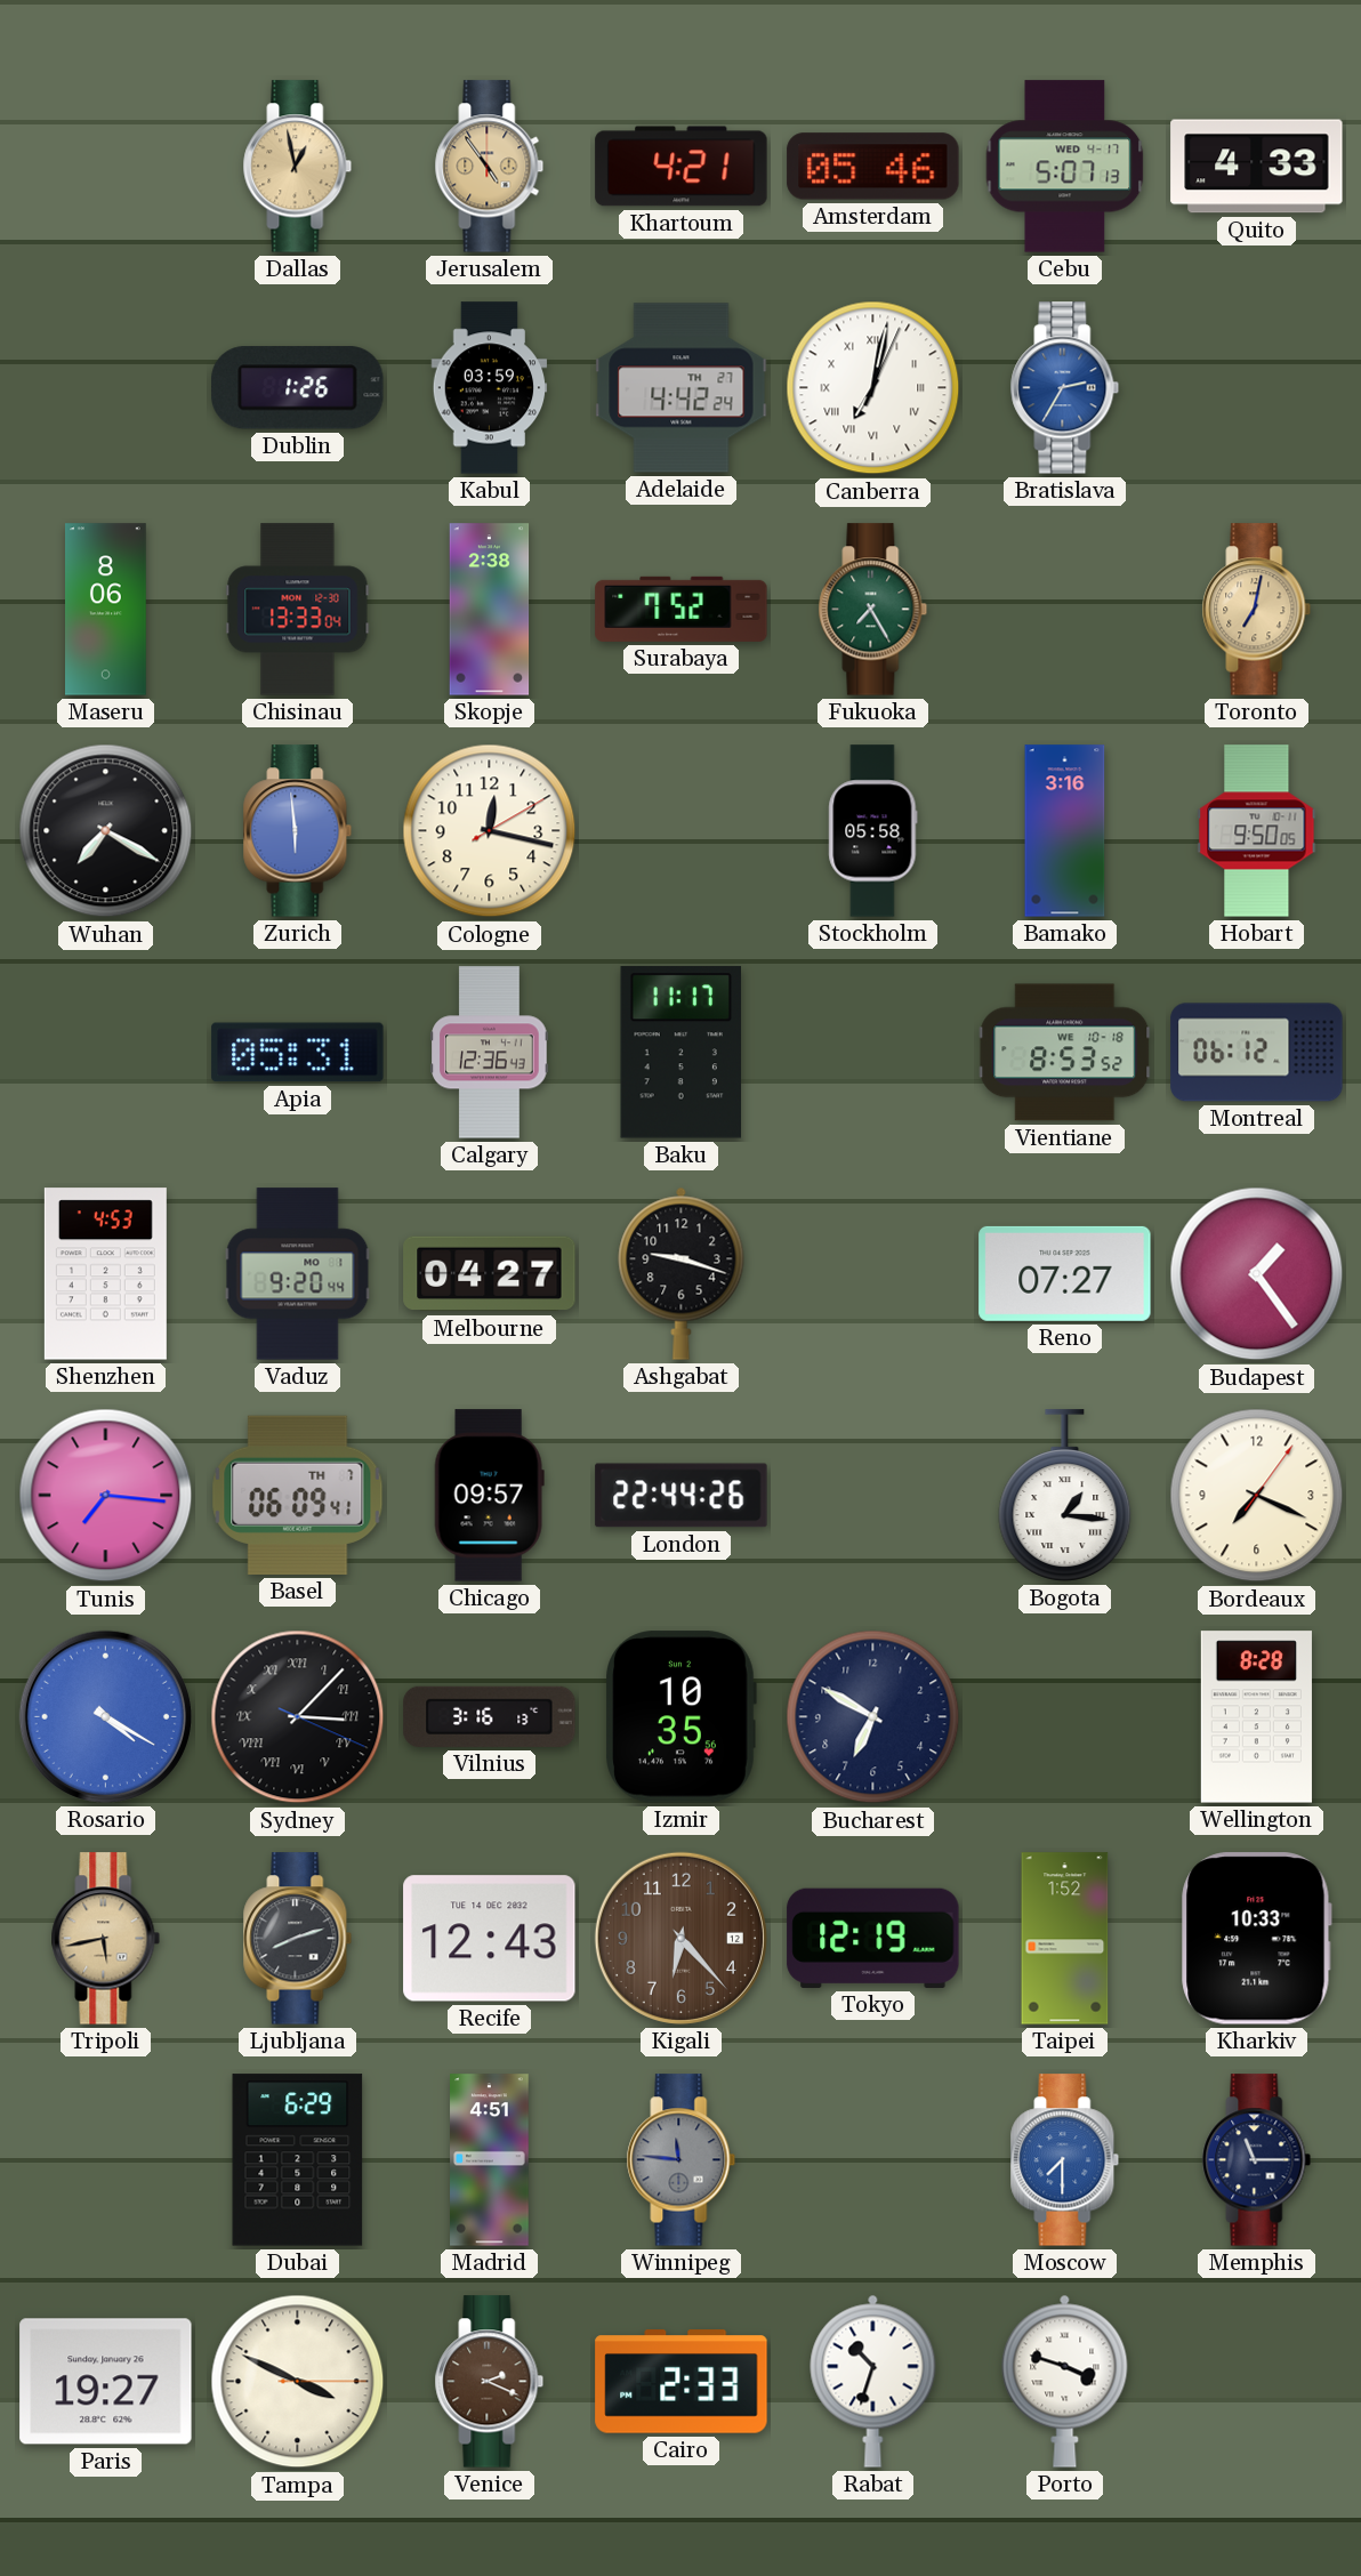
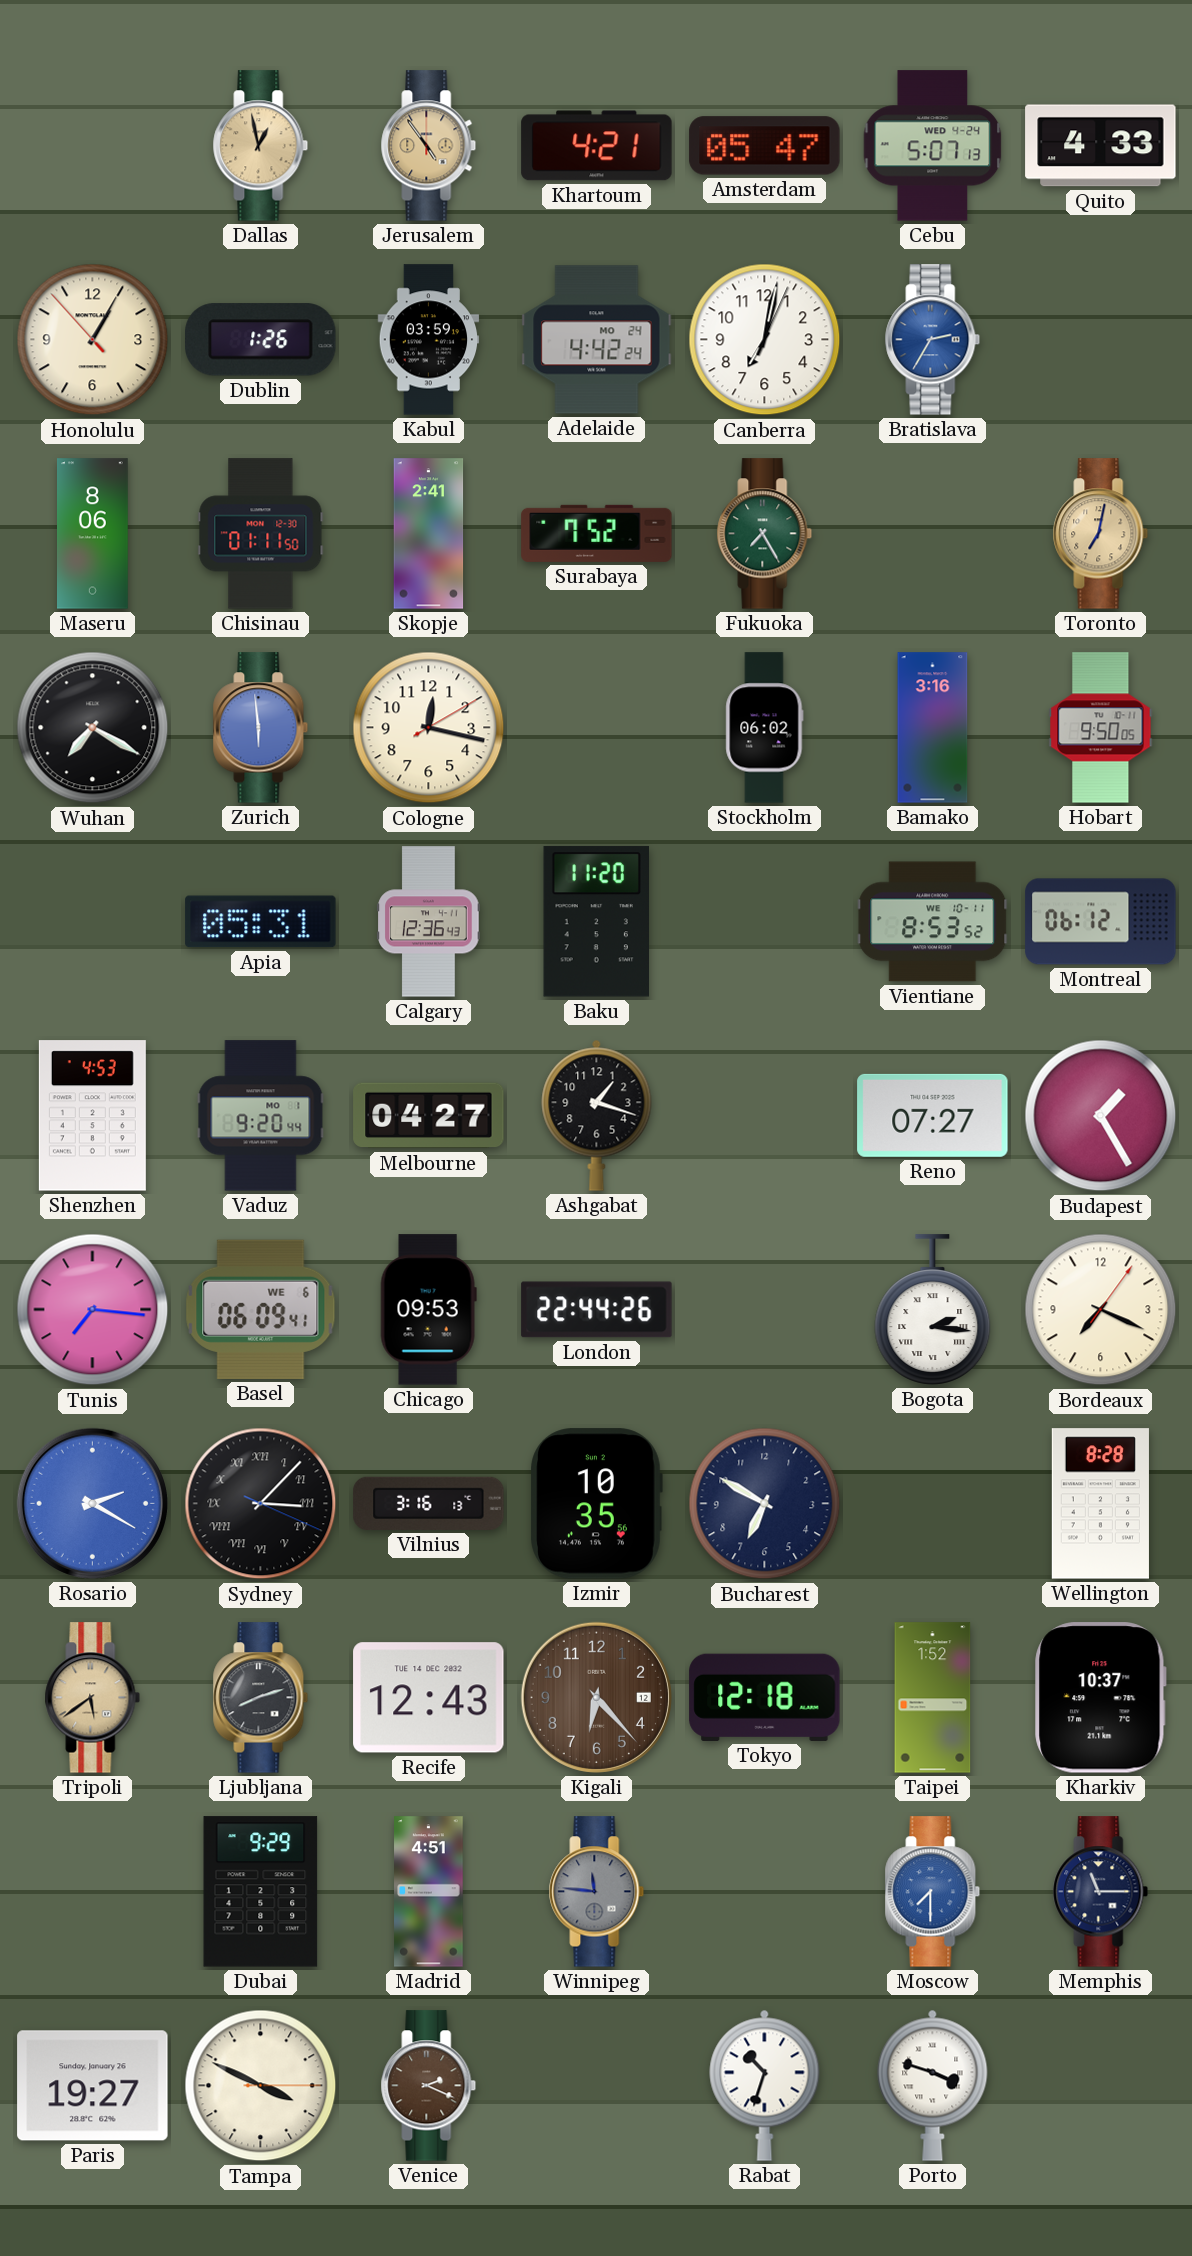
Amsterdam: 05:46 -> 05:47 (765, 146)
Cebu date: WED 4-17 -> WED 4-24 (933, 146)
Honolulu: none -> 1:04 (93, 340)
Adelaide date: TH 27 -> MO 24 (597, 340)
Canberra numerals: Roman -> Arabic (765, 340)
Chisinau: 13:33 -> 01:11 (261, 534)
Skopje: 2:38 -> 2:41 (429, 534)
Stockholm: 05:58 -> 06:02 (765, 728)
Baku: 11:17 -> 11:20 (596, 922)
Vientiane date: WE 10-18 -> WE 10-11 (933, 922)
Ashgabat: 9:18 -> 1:18 (597, 1115)
Budapest: 1:24 -> 1:25 (1101, 1116)
Basel date: TH 7 -> WE 6 (261, 1309)
Chicago: 09:57 -> 09:53 (428, 1310)
Bogota: 1:16 -> 2:16 (933, 1310)
Rosario: 4:20 -> 2:20 (92, 1503)
Tripoli: 5:43 -> 5:39 (93, 1698)
Tokyo: 12:19 -> 12:18 (765, 1697)
Kharkiv: 10:33 -> 10:37 (1101, 1698)
Dubai: 6:29 -> 9:29 (261, 1892)
Cairo: 2:33 -> none (682, 2382)
